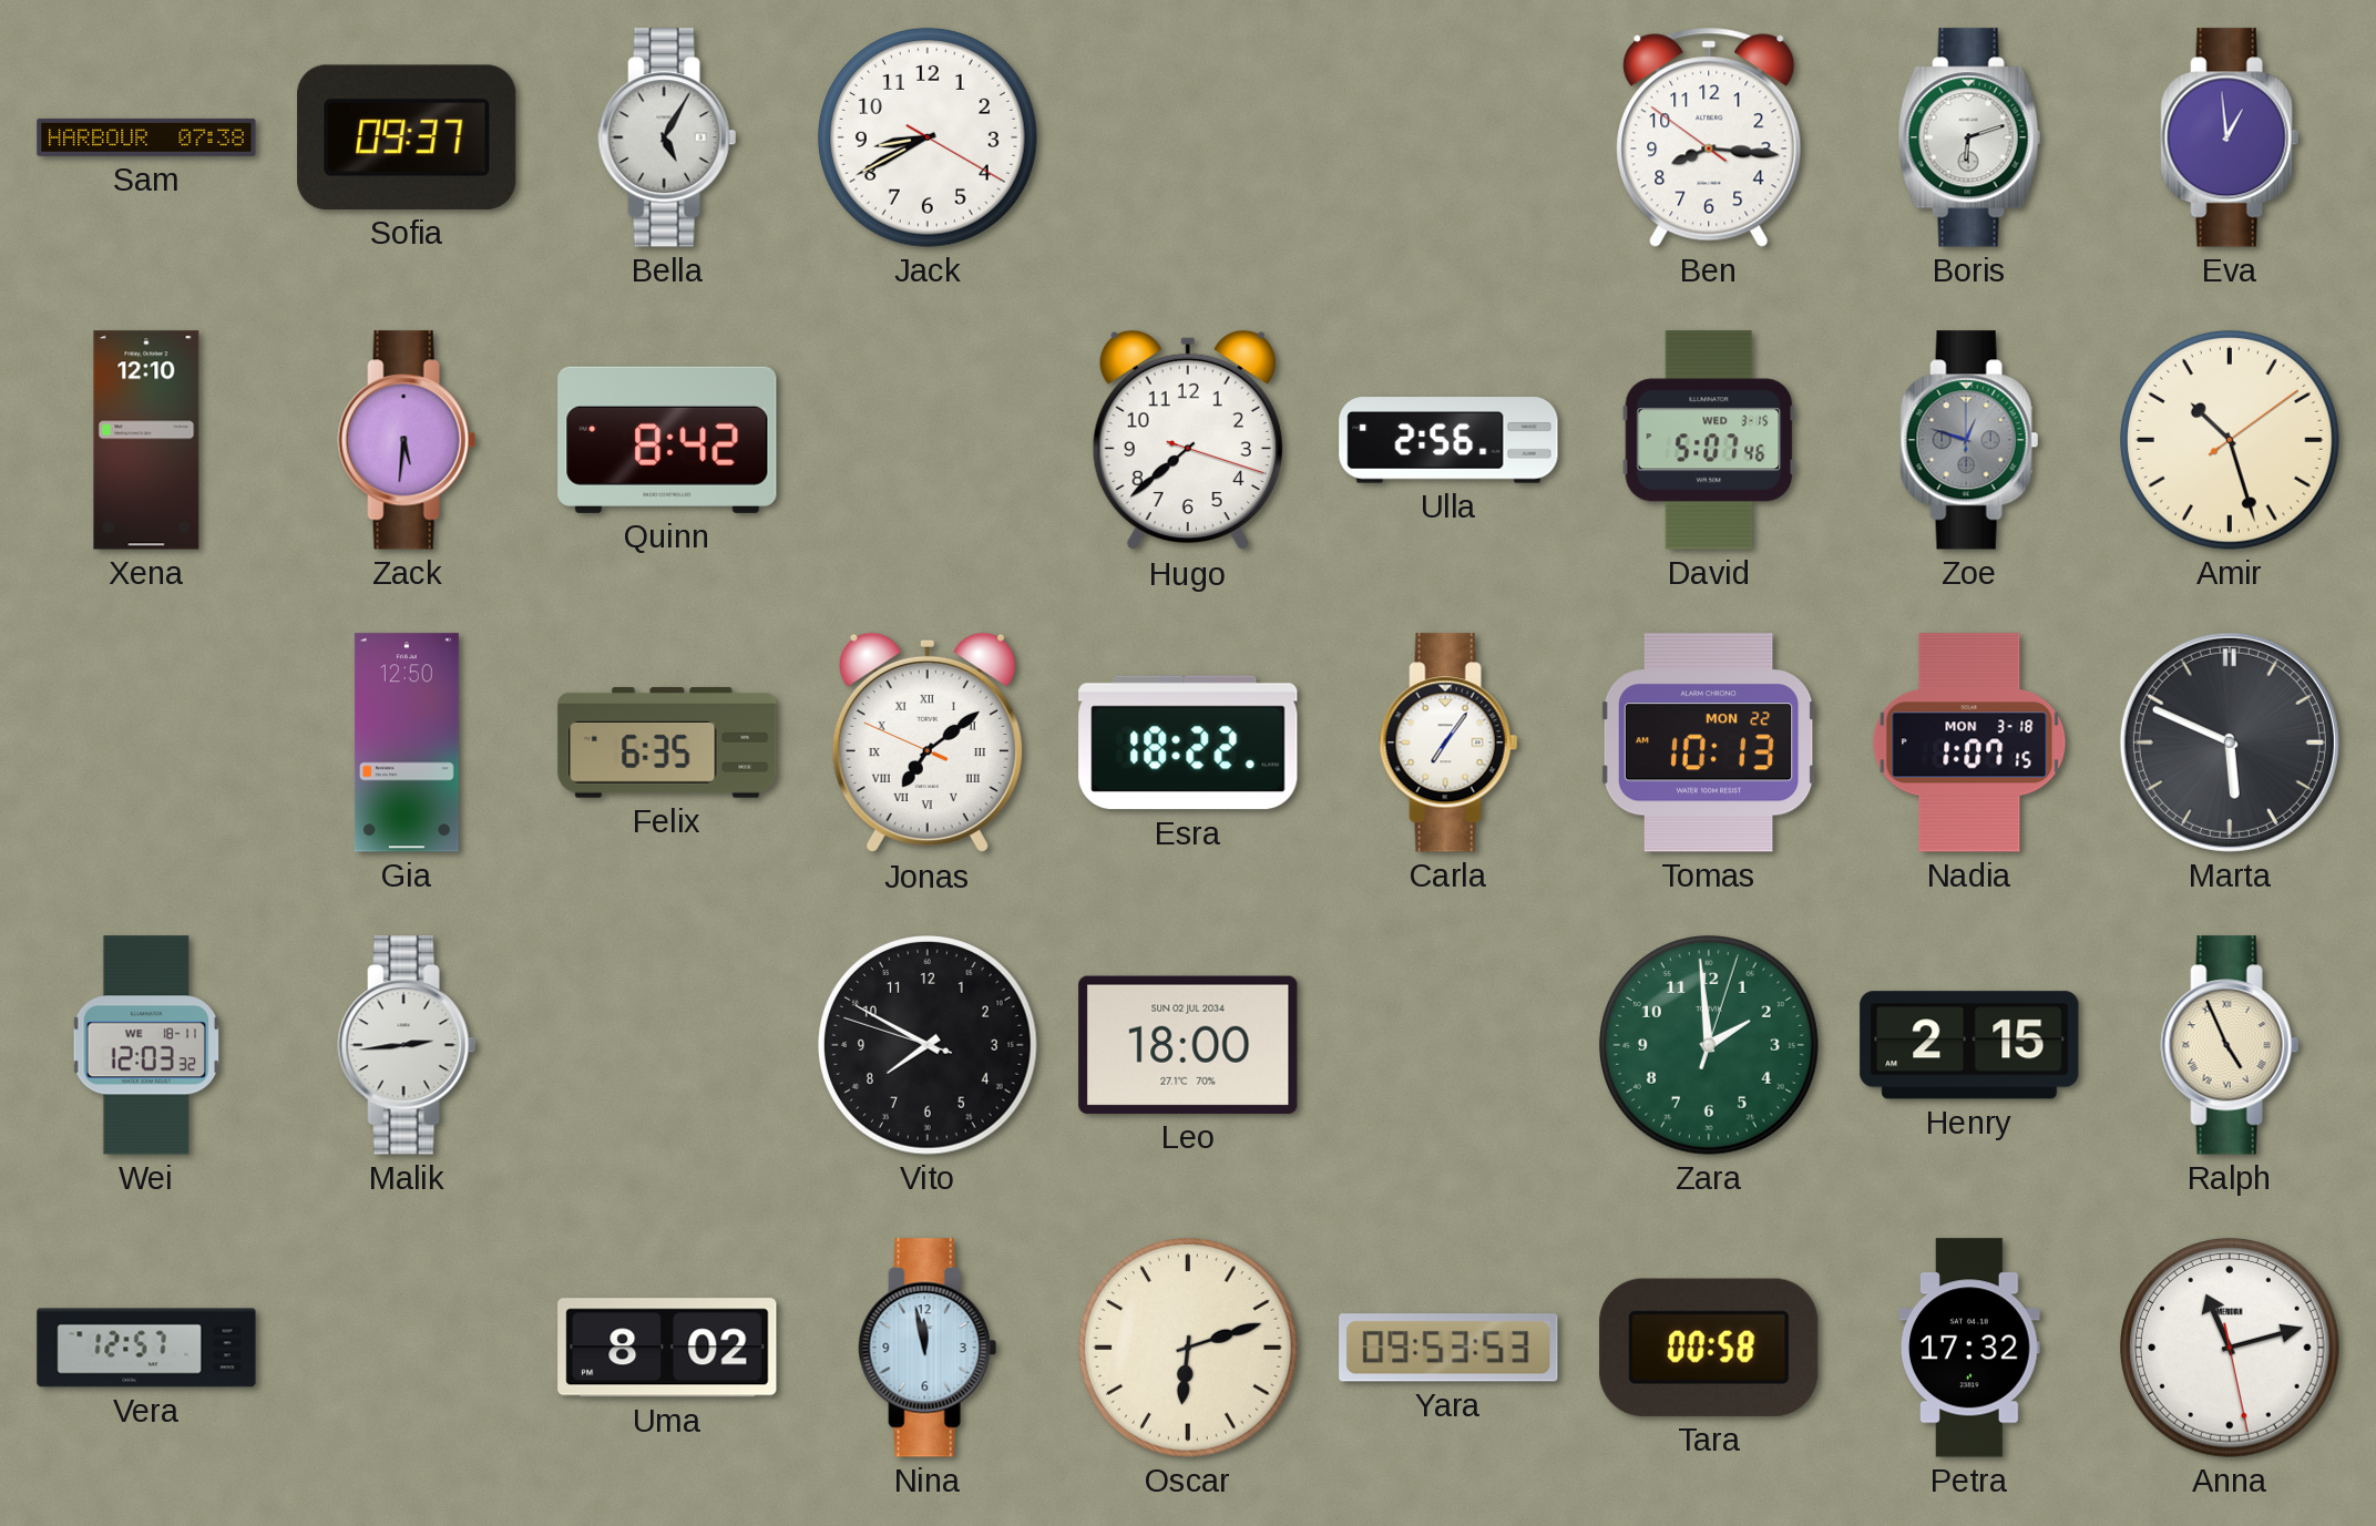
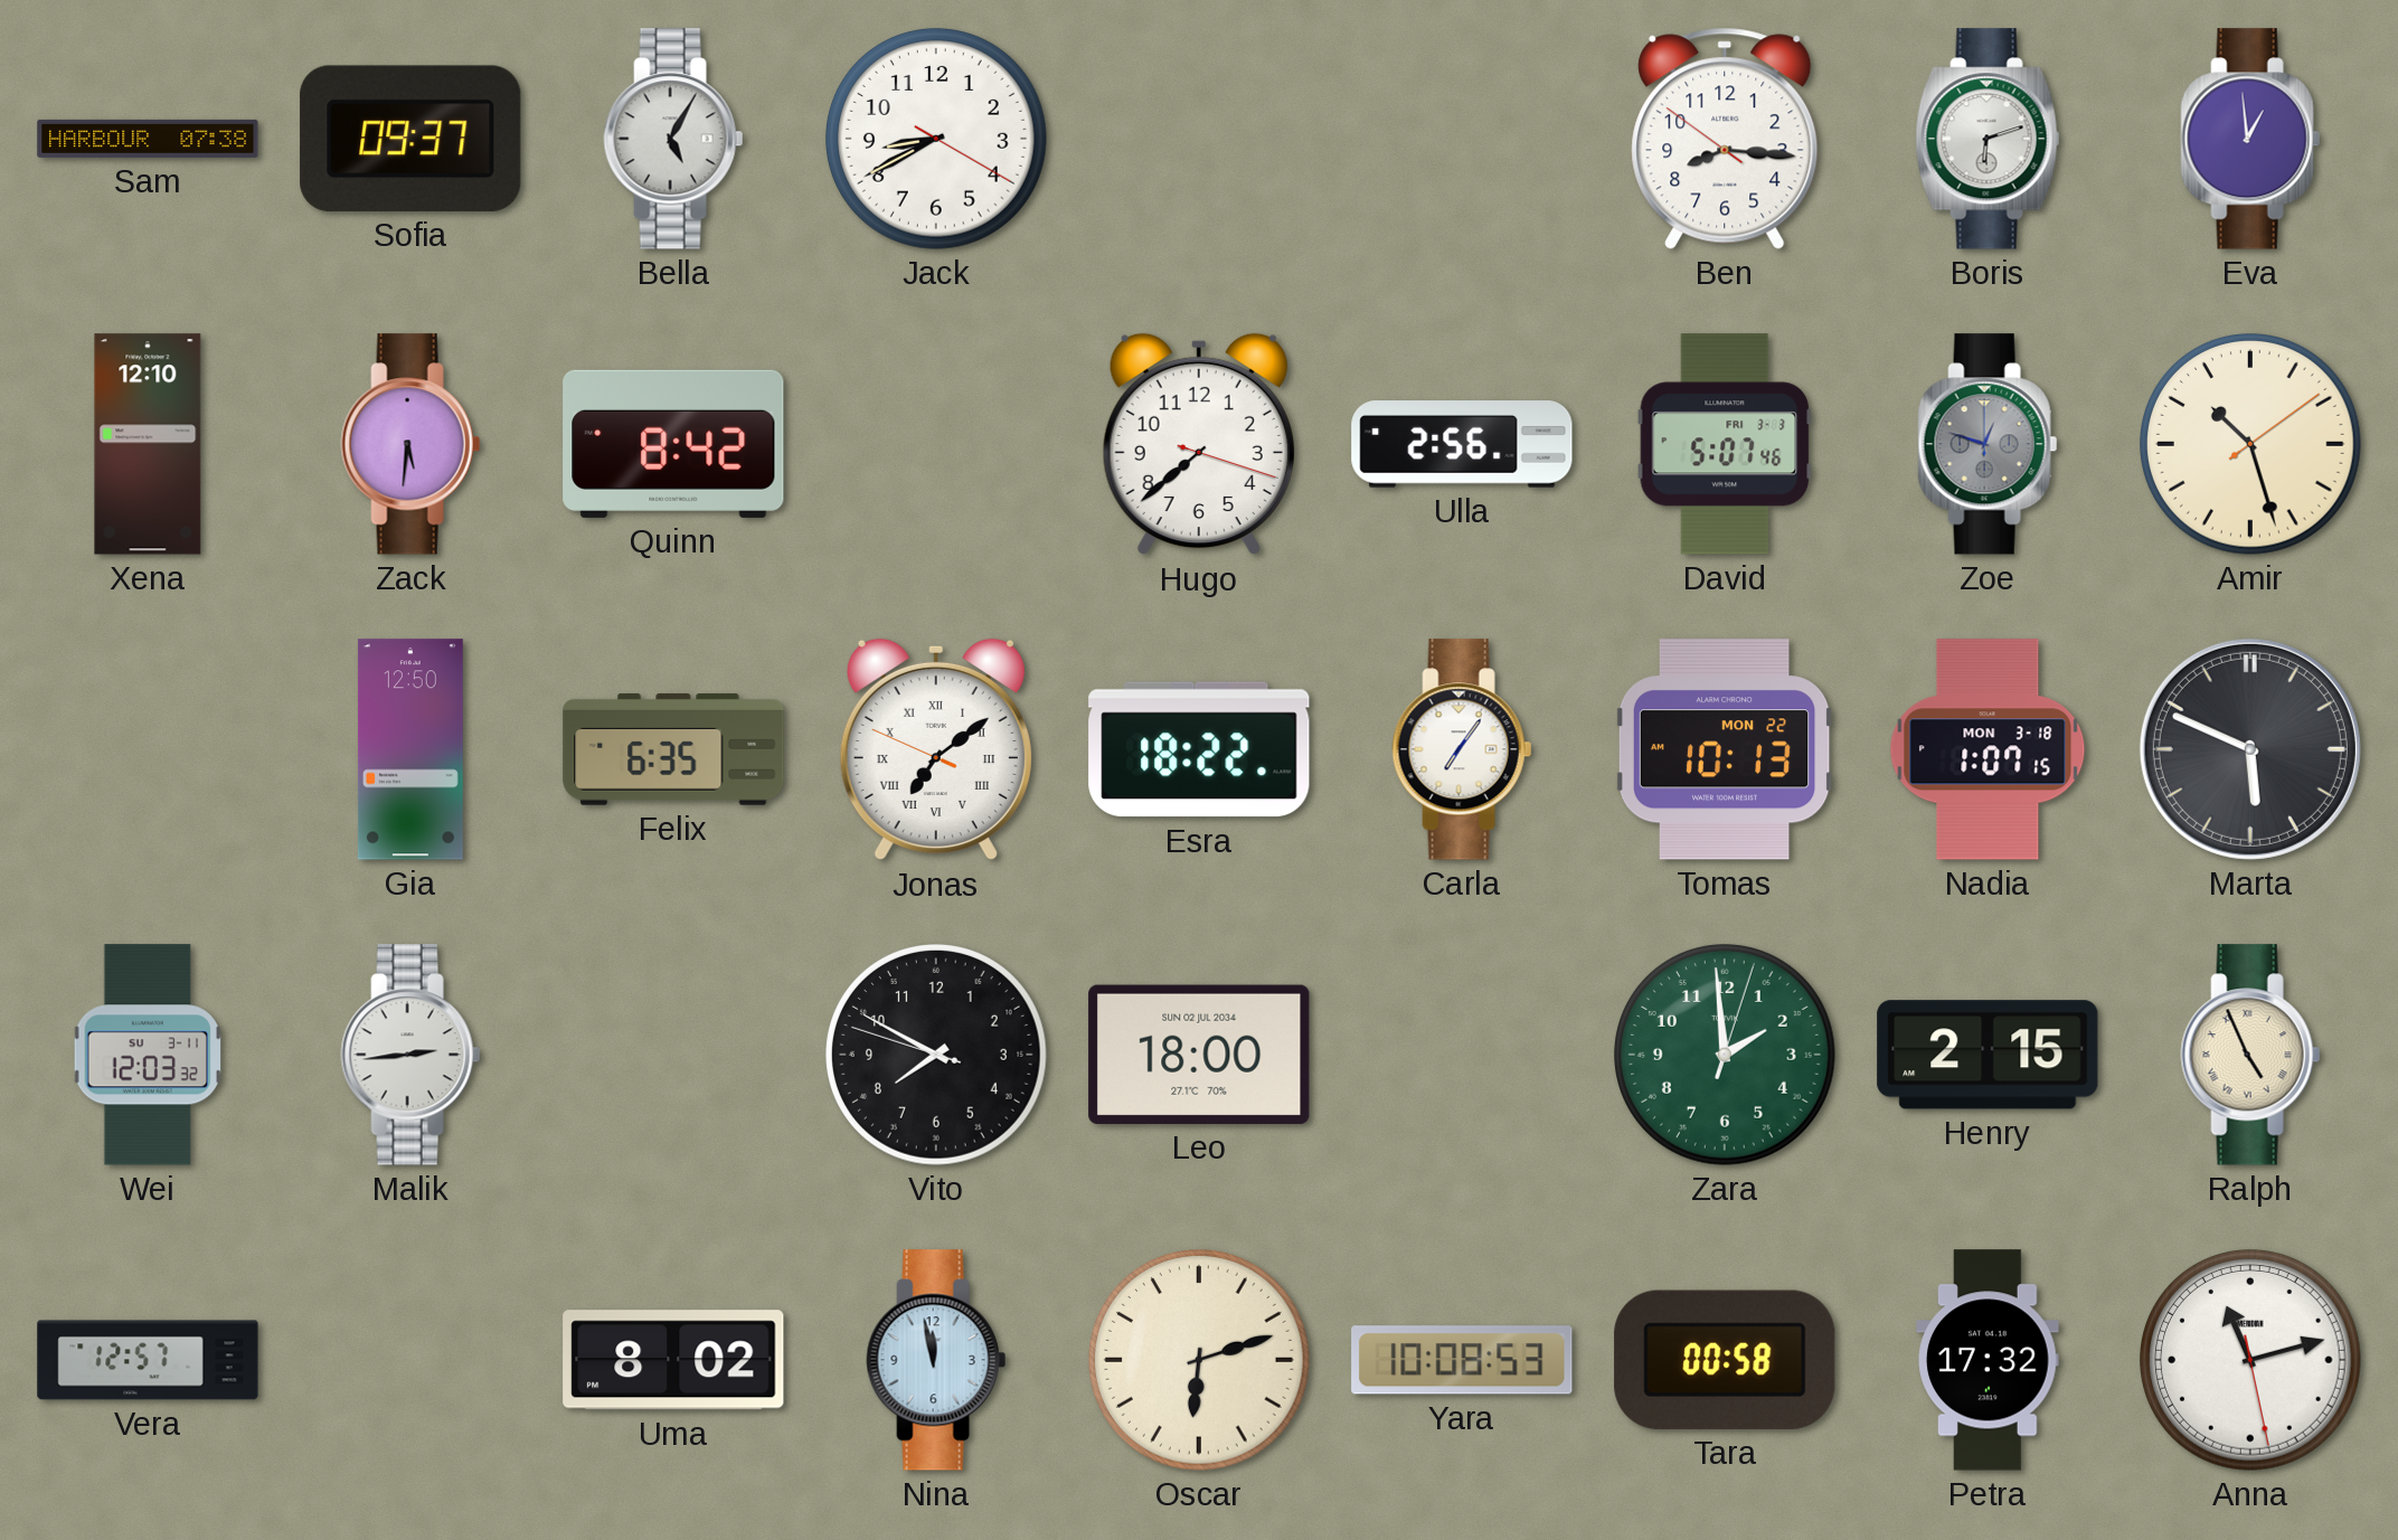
David date: WED 3-15 -> FRI 3-3 (1725, 444)
Wei date: WE 18-11 -> SU 3-11 (148, 1055)
Yara: 09:53 -> 10:08 (1462, 1360)
